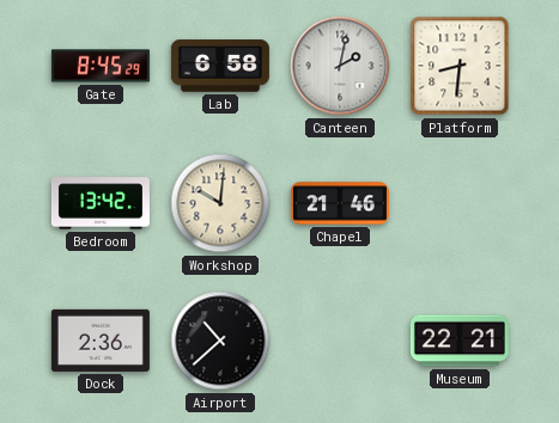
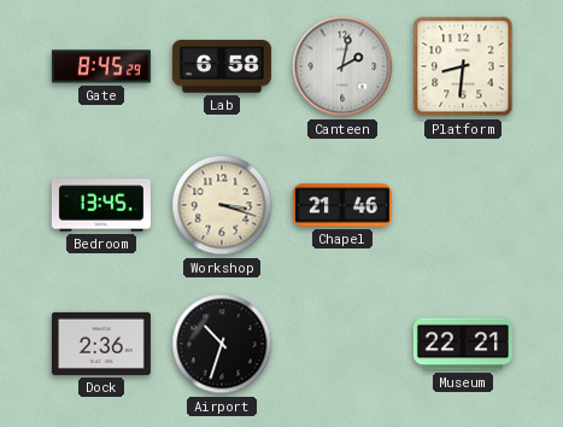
Bedroom: 13:42 -> 13:45 (101, 205)
Workshop: 10:01 -> 3:18 (222, 205)
Airport: 10:38 -> 10:33 (222, 344)
